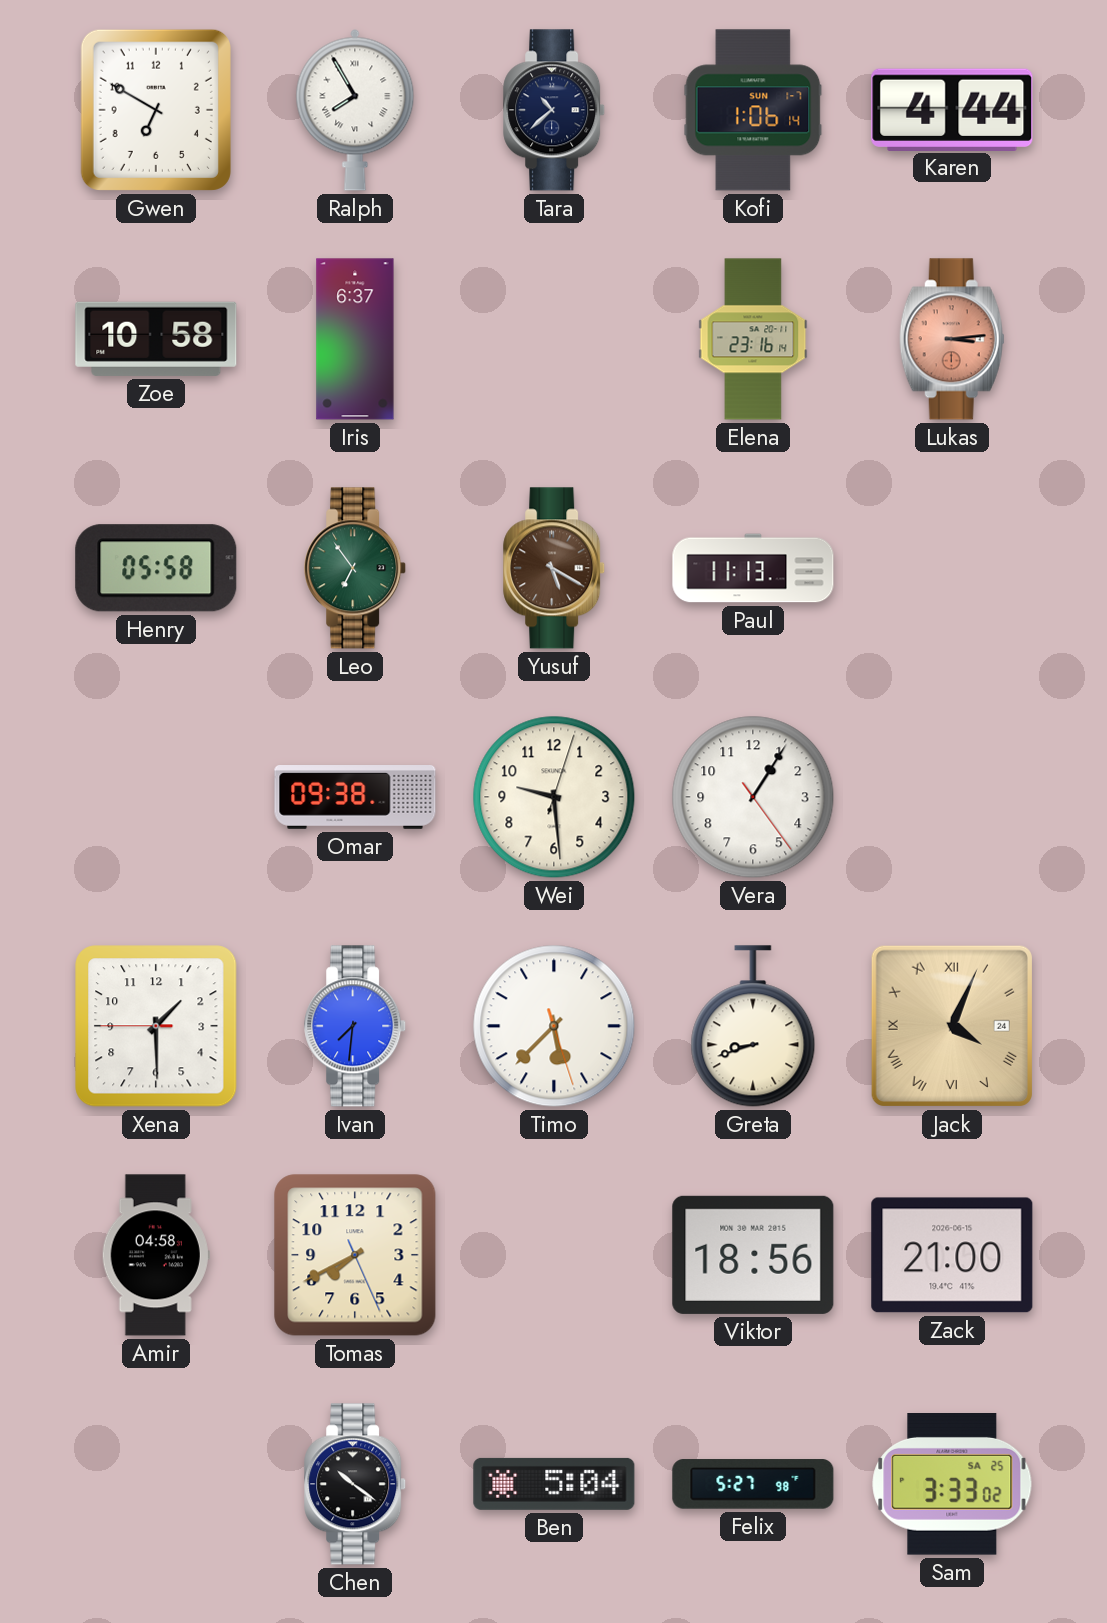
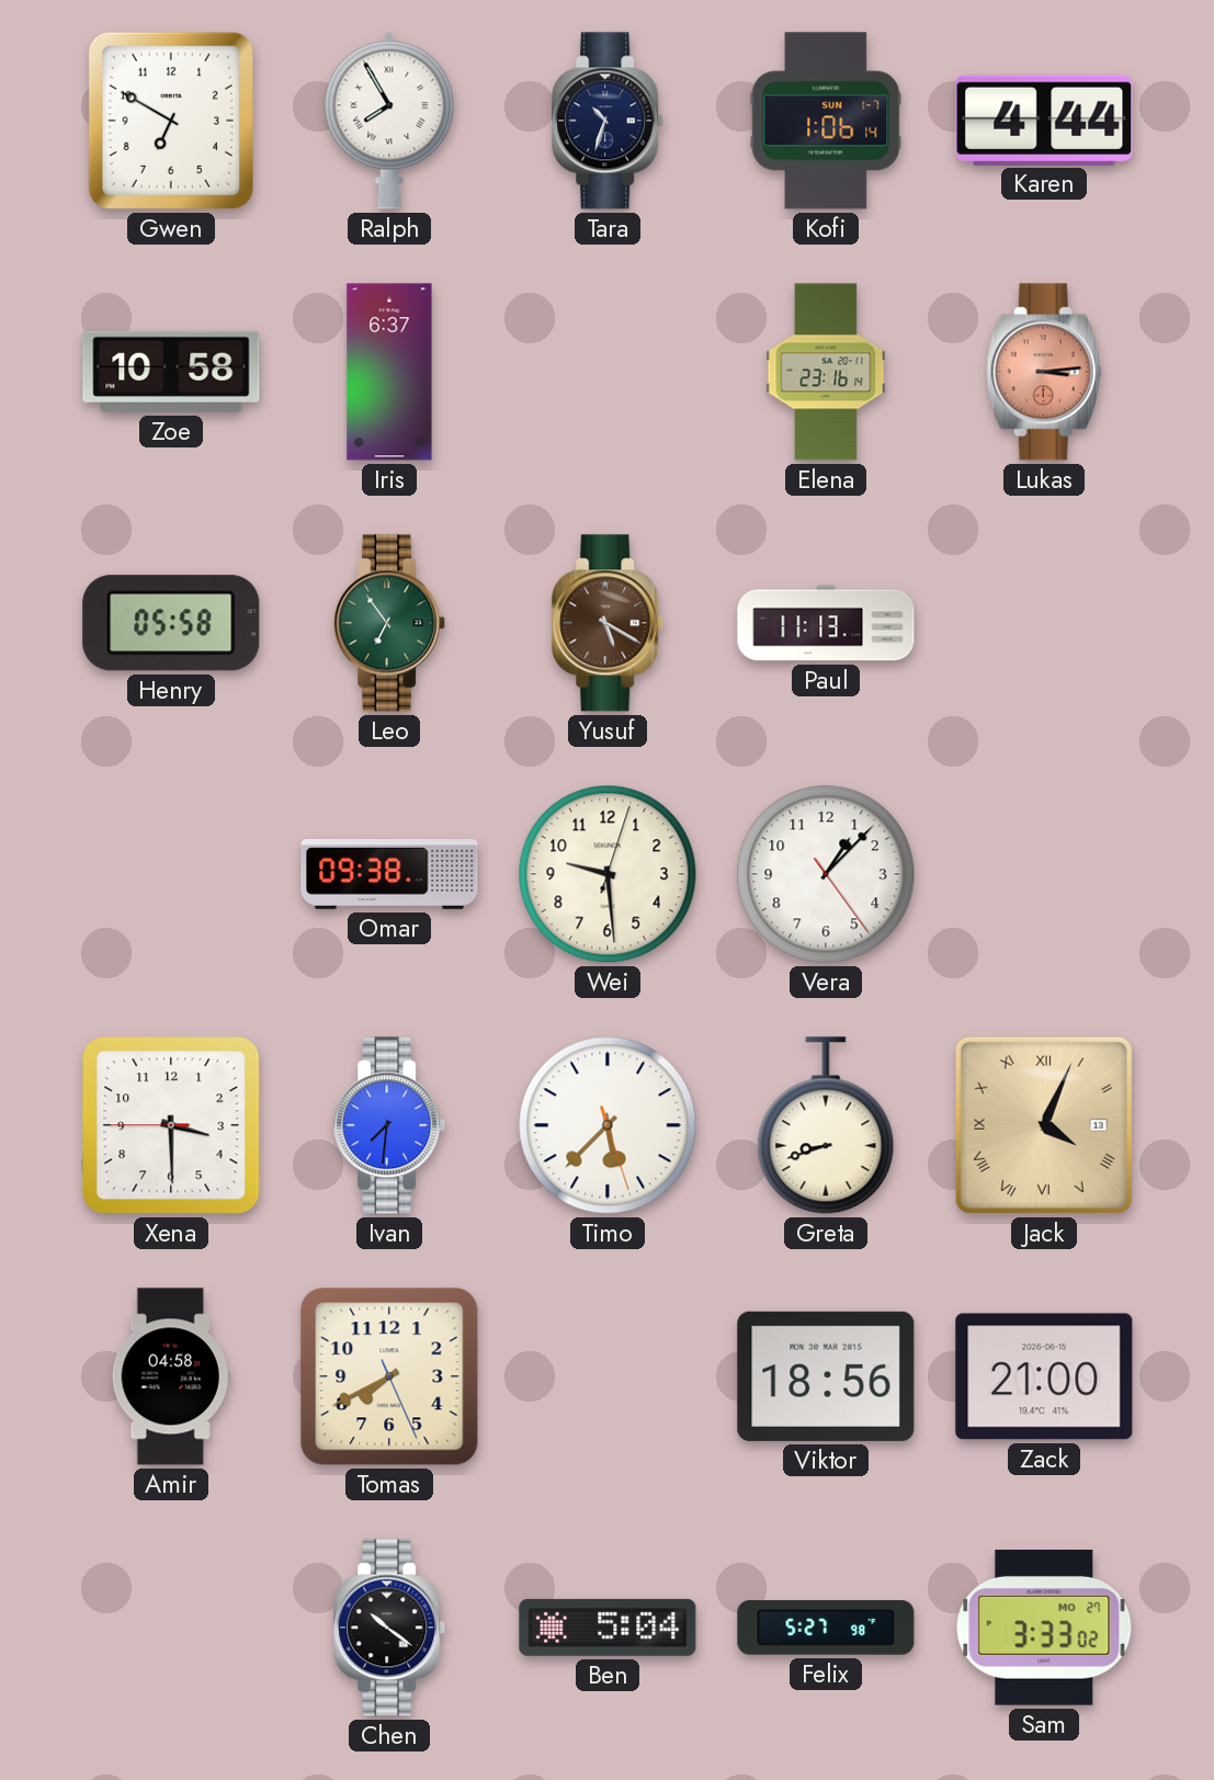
Tara: 10:38 -> 10:33 (609, 121)
Vera: 1:05 -> 1:07 (826, 874)
Xena: 1:29 -> 3:29 (171, 1125)
Jack date: 24 -> 13 (1044, 1125)
Sam date: SA 25 -> MO 27 (1044, 1629)
